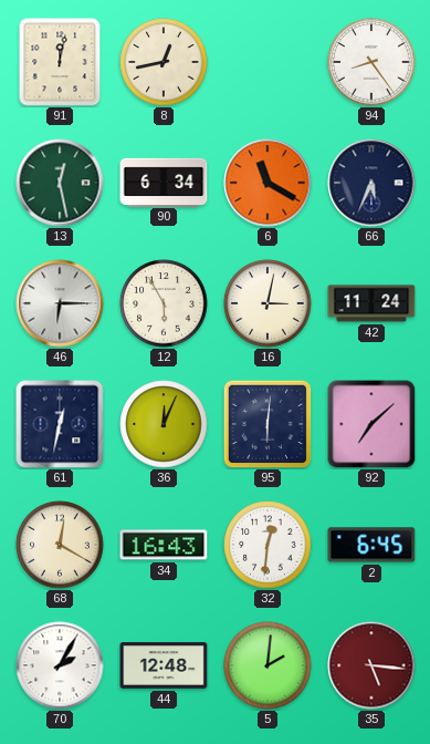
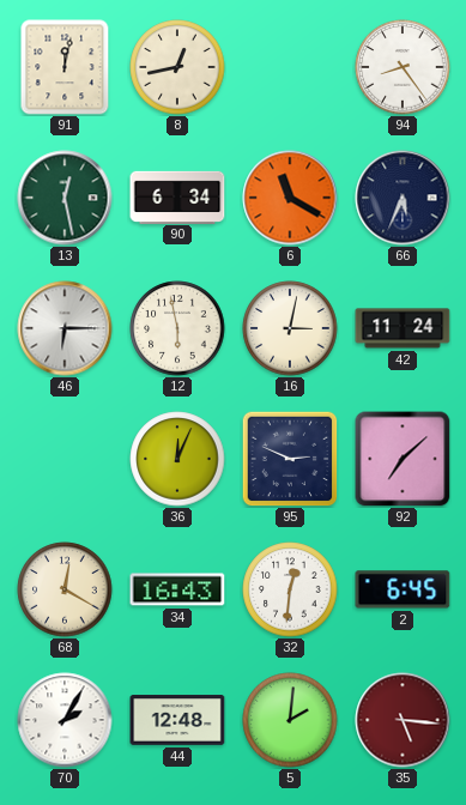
12: 5:55 -> 5:58 (177, 328)
61: 12:32 -> none (60, 424)
95: 6:01 -> 2:49 (290, 459)
